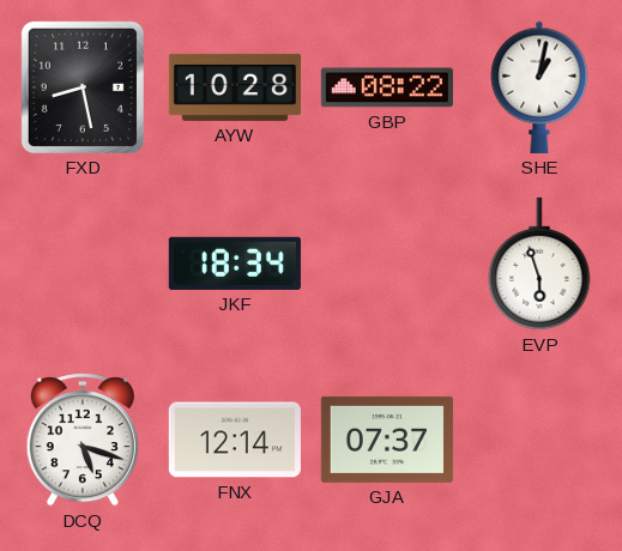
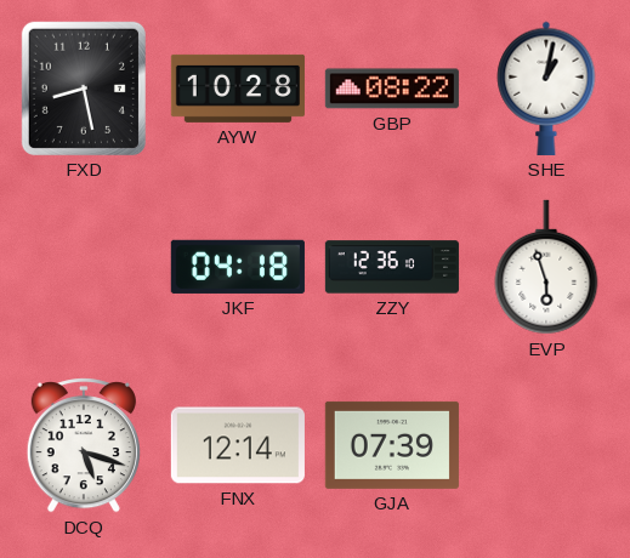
JKF: 18:34 -> 04:18 (238, 267)
ZZY: none -> 12:36 (392, 267)
GJA: 07:37 -> 07:39 (392, 445)
